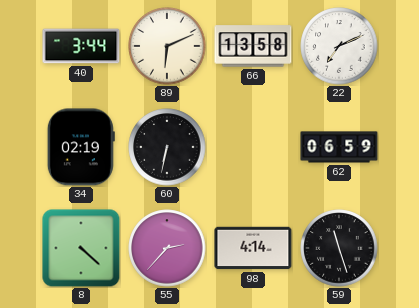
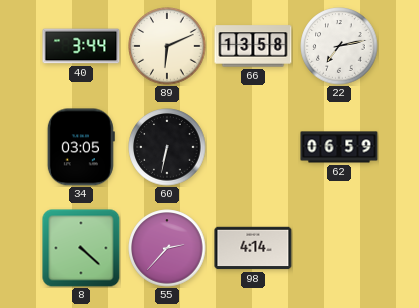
22: 7:11 -> 7:13 (339, 46)
34: 02:19 -> 03:05 (81, 147)
59: 11:27 -> none (339, 248)
